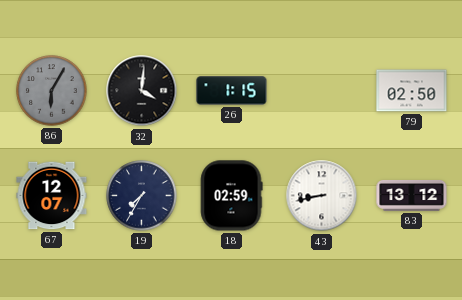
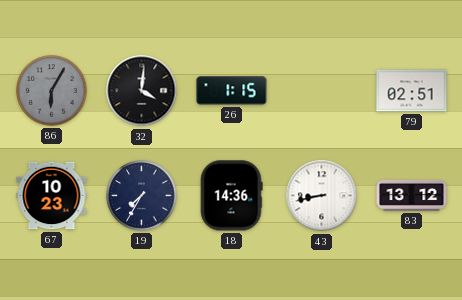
79: 02:50 -> 02:51 (412, 91)
67: 12:07 -> 10:23 (52, 196)
18: 02:59 -> 14:36 (232, 196)
